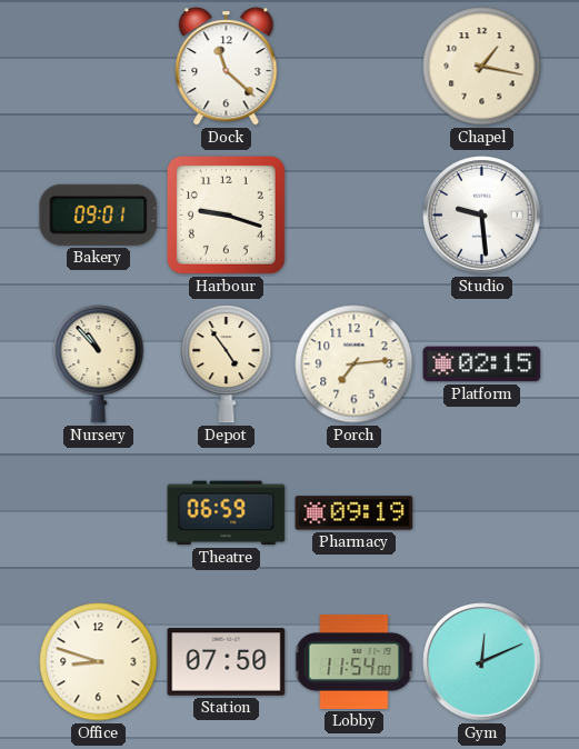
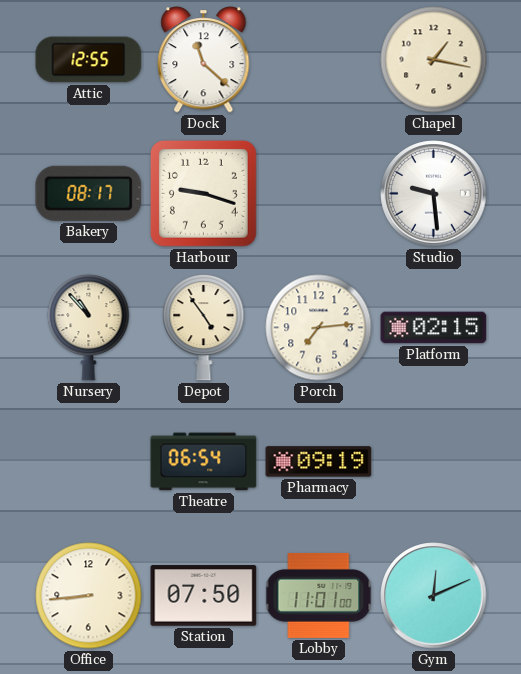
Attic: none -> 12:55 (89, 60)
Bakery: 09:01 -> 08:17 (89, 193)
Theatre: 06:59 -> 06:54 (204, 462)
Office: 8:48 -> 8:44 (89, 596)
Lobby: 11:54 -> 11:01 (319, 595)
